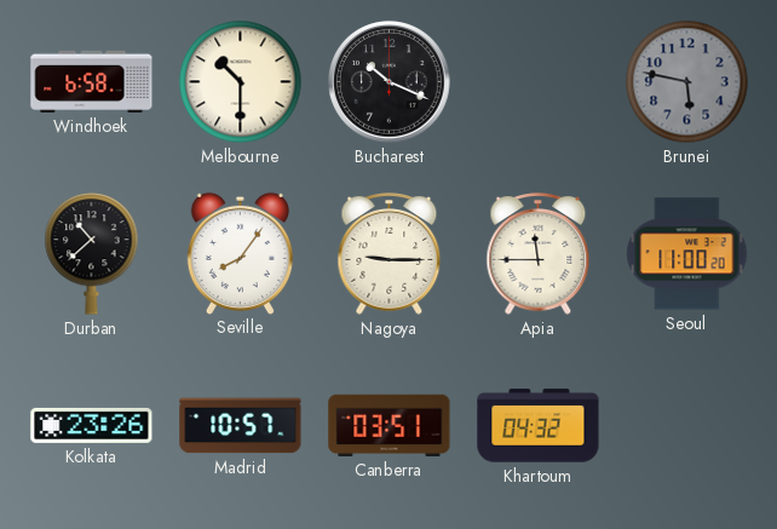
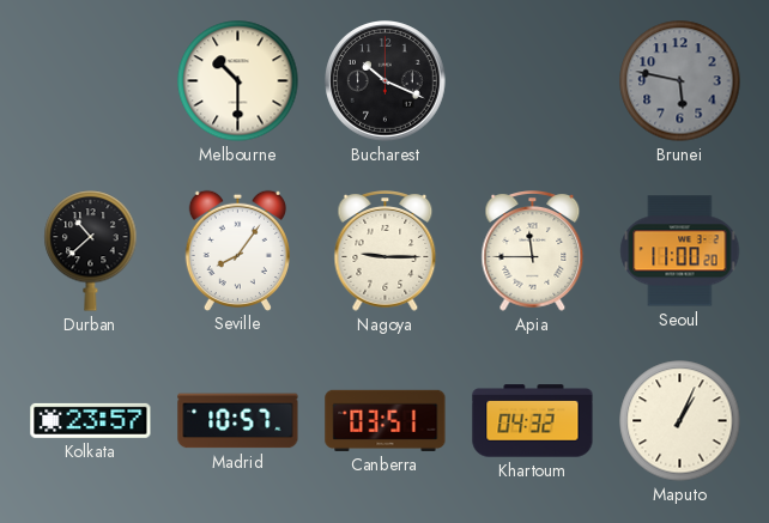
Windhoek: 6:58 -> none (92, 81)
Kolkata: 23:26 -> 23:57 (91, 420)
Maputo: none -> 1:04 (680, 421)
